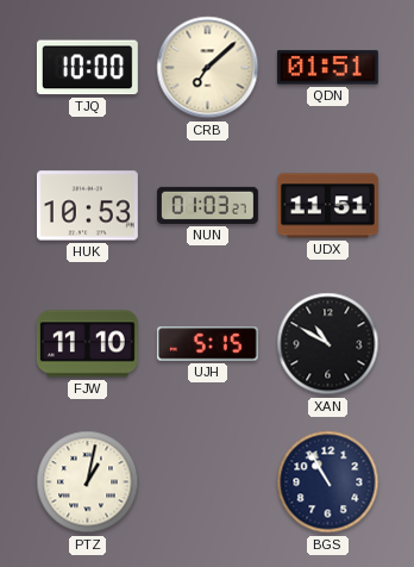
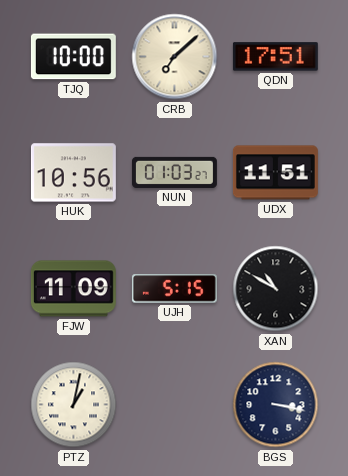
QDN: 01:51 -> 17:51 (275, 57)
HUK: 10:53 -> 10:56 (73, 173)
FJW: 11:10 -> 11:09 (73, 289)
BGS: 10:55 -> 3:17 (276, 405)
